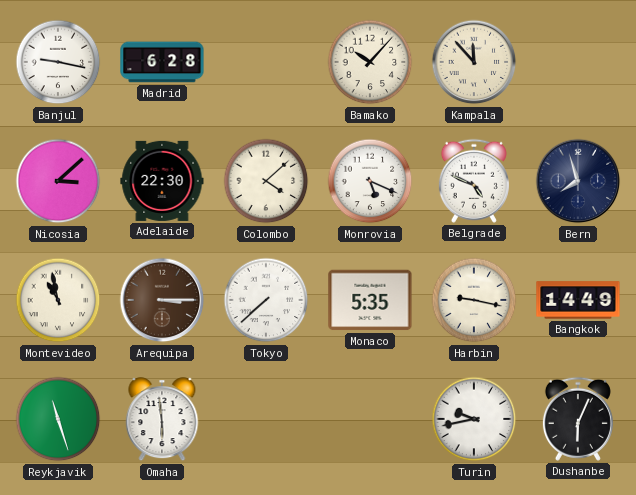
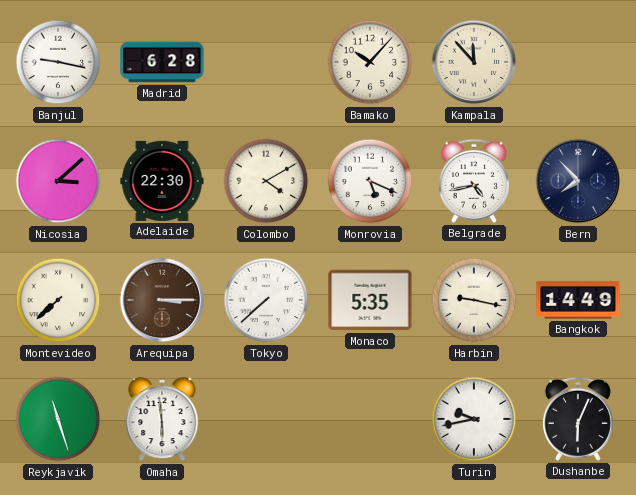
Colombo: 4:08 -> 4:10 (266, 181)
Belgrade: 4:49 -> 4:43 (474, 181)
Bern: 7:57 -> 7:53 (578, 181)
Montevideo: 10:58 -> 7:38 (58, 300)
